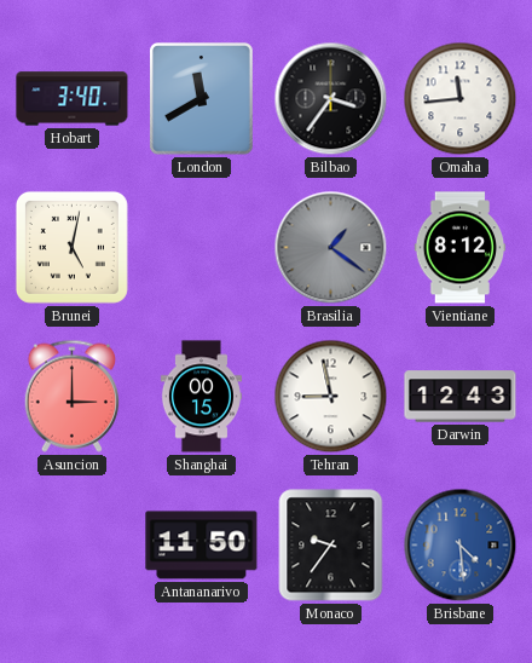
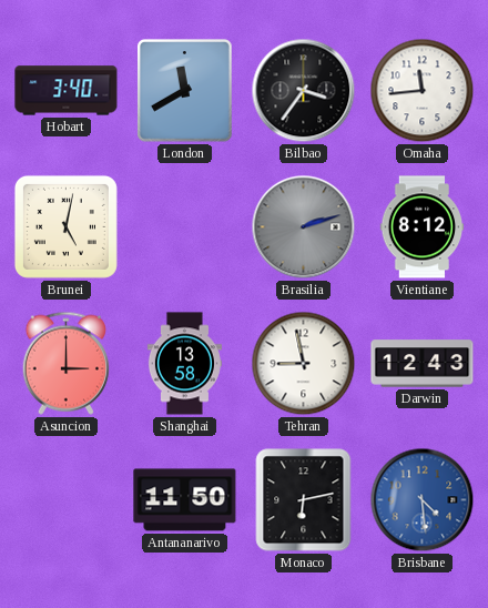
Brasilia: 1:21 -> 2:12 (304, 227)
Shanghai: 00:15 -> 13:58 (184, 364)
Monaco: 9:36 -> 6:13 (304, 500)
